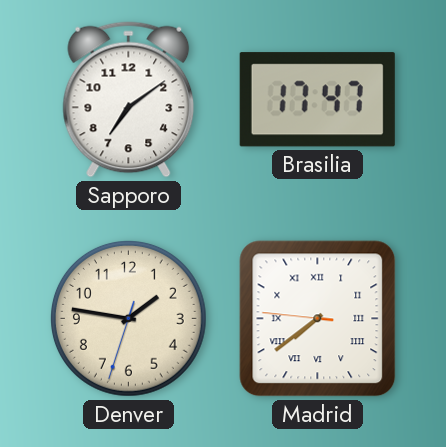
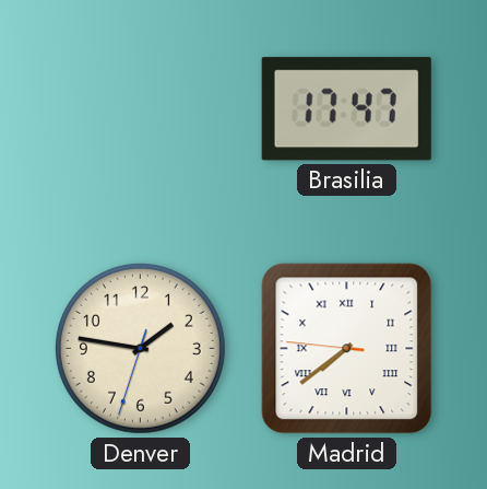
Sapporo: 7:09 -> none (129, 100)
